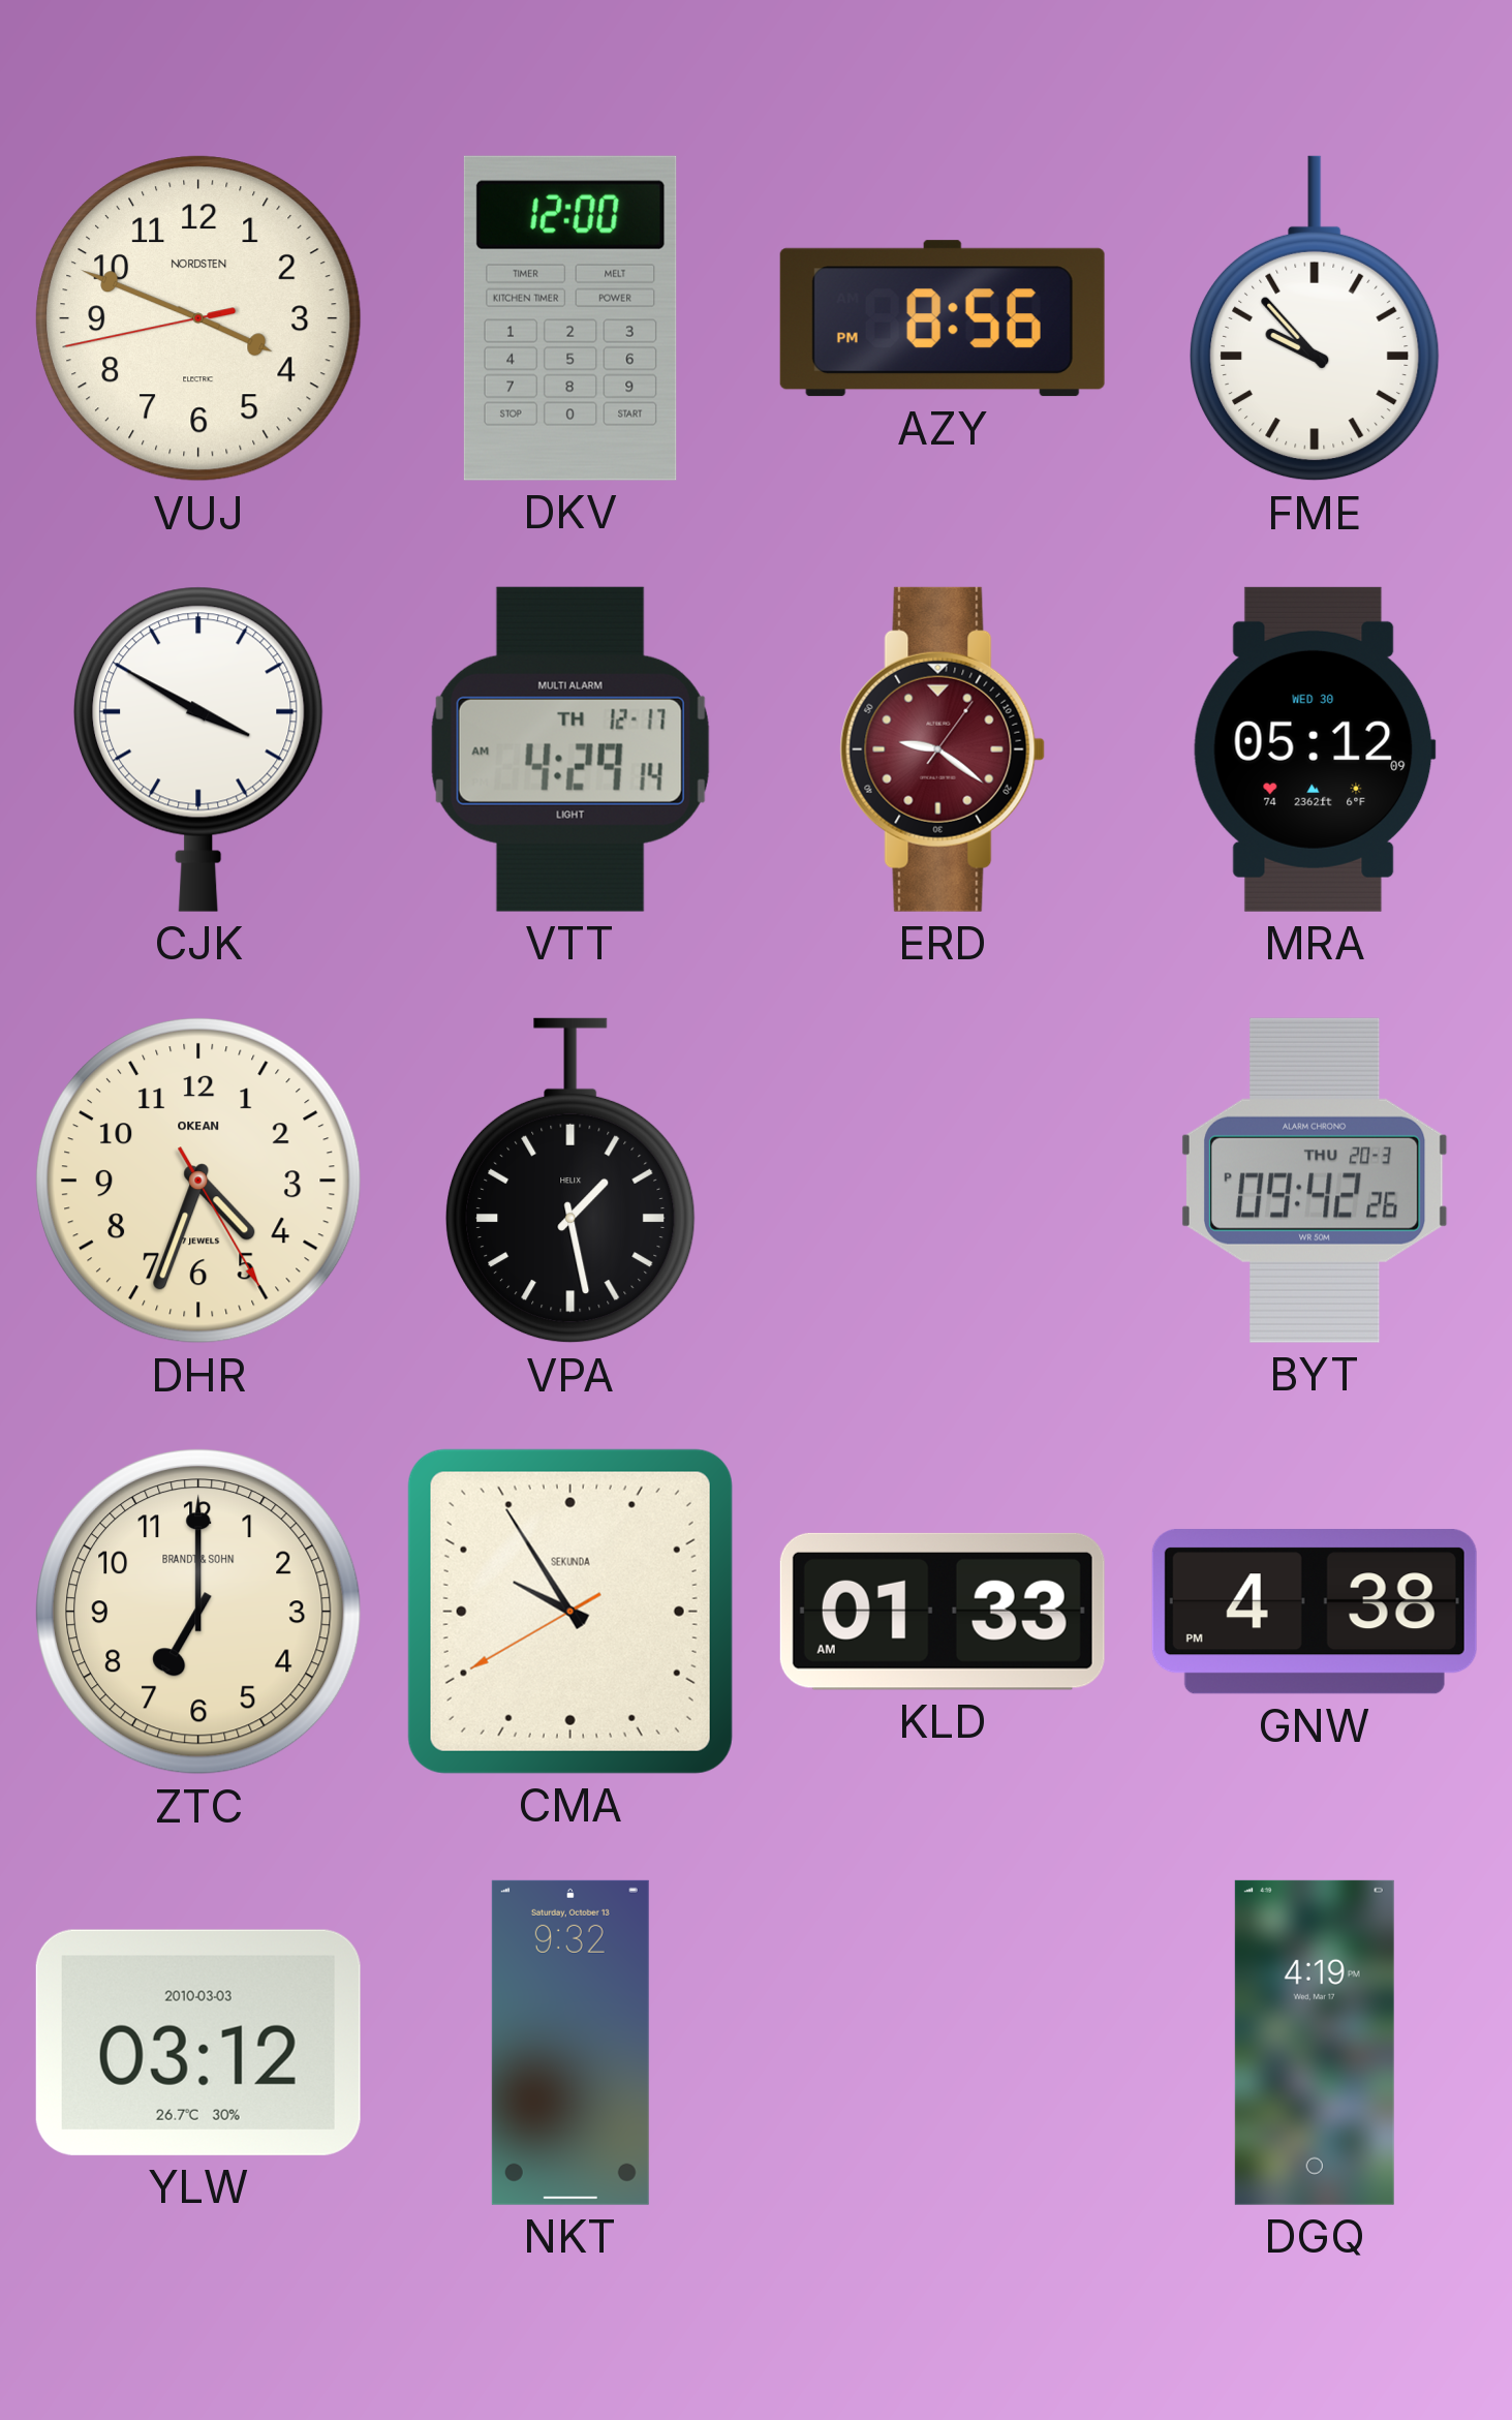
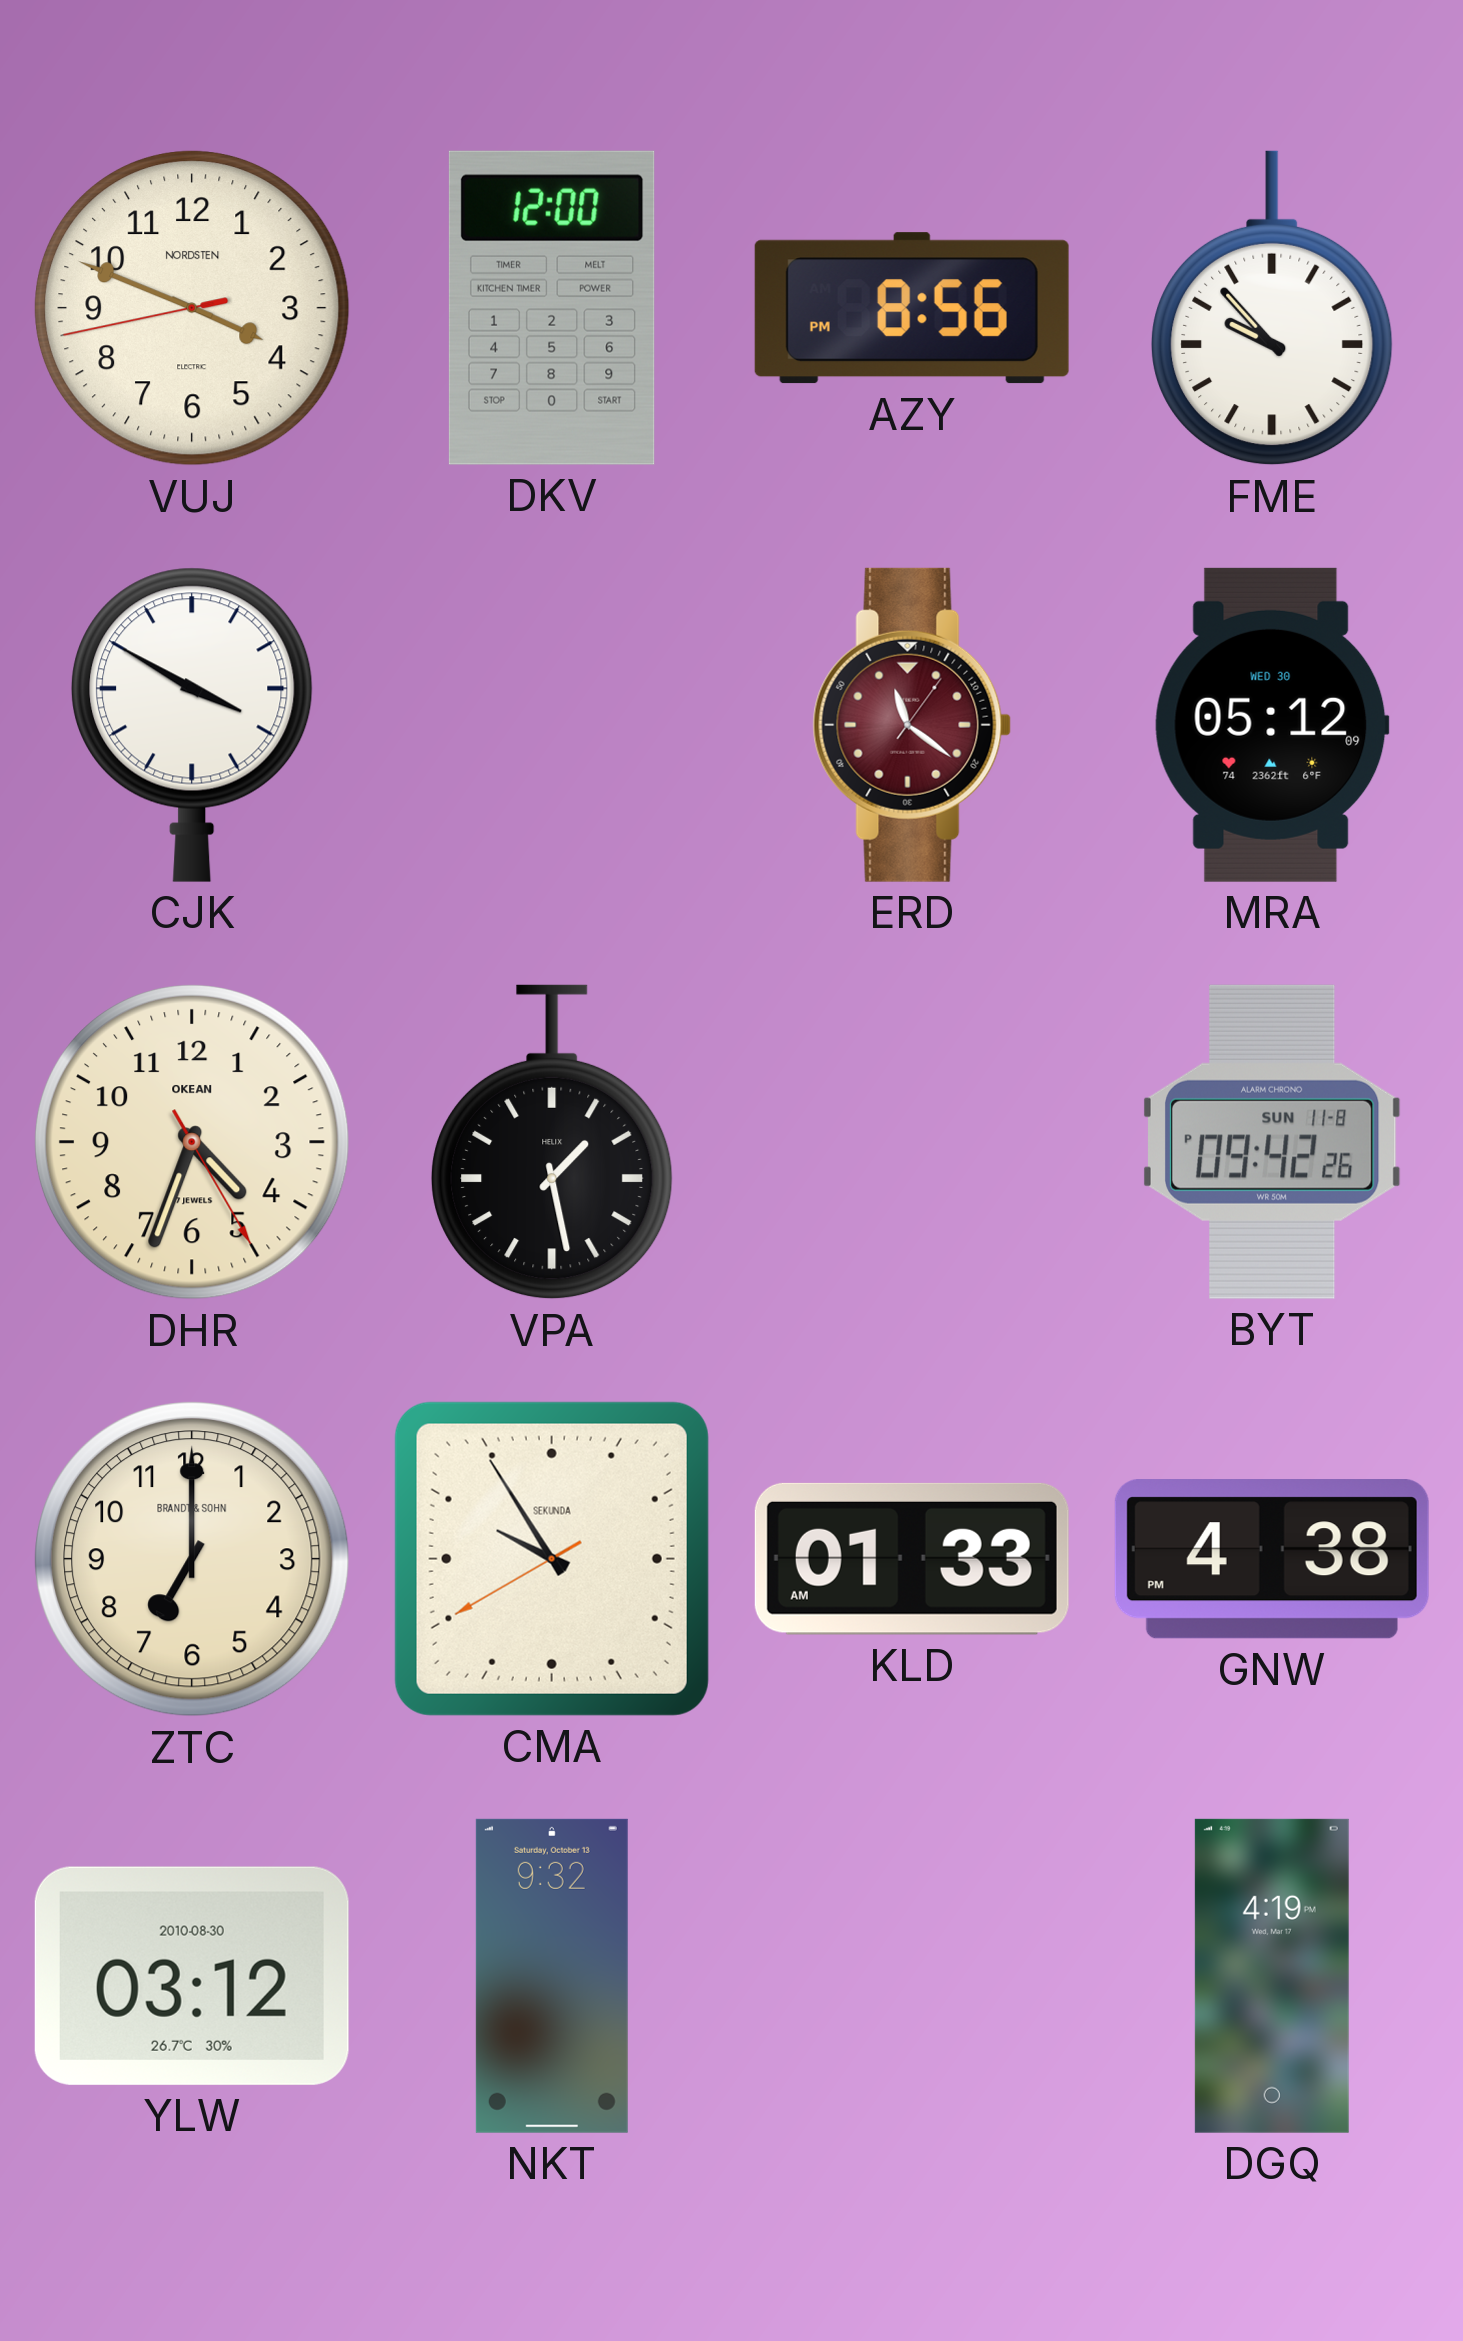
VTT: 4:29 -> none (570, 749)
ERD: 9:21 -> 11:21 (912, 725)
BYT date: THU 20-3 -> SUN 11-8 (1272, 1142)
YLW date: 2010-03-03 -> 2010-08-30 (192, 1976)
